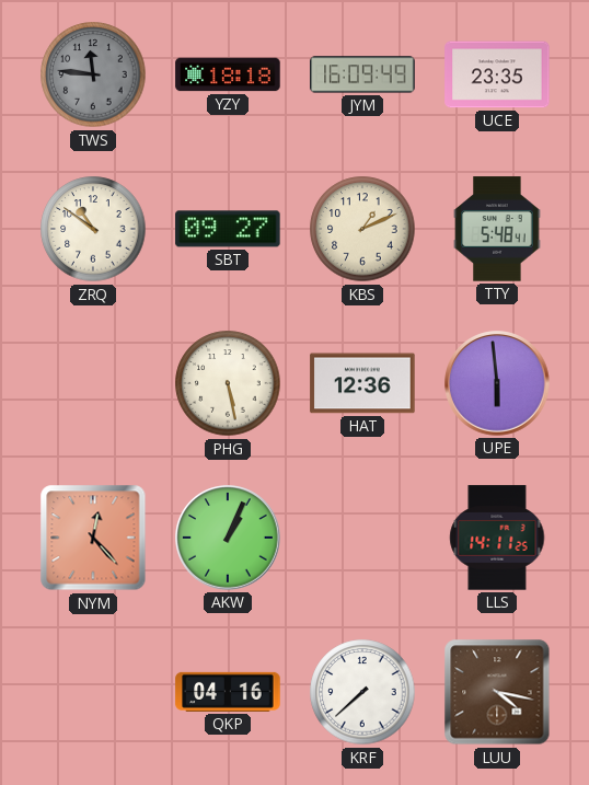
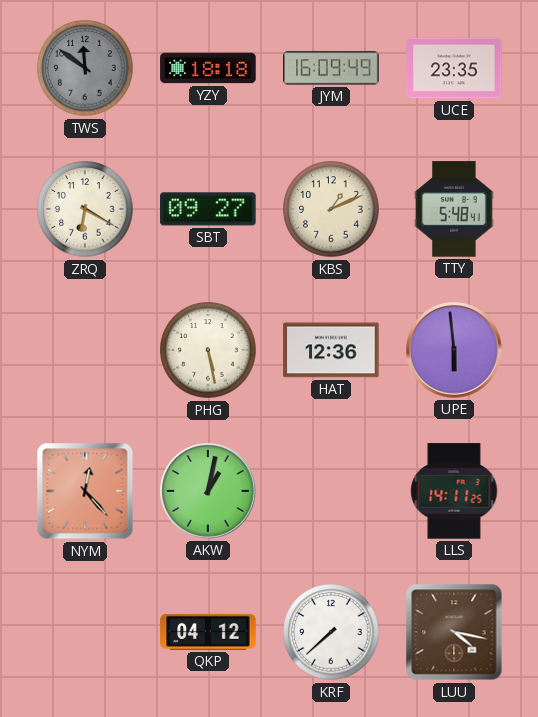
TWS: 11:46 -> 11:51 (85, 68)
ZRQ: 10:51 -> 6:20 (85, 209)
AKW: 1:04 -> 1:02 (208, 491)
QKP: 04:16 -> 04:12 (208, 632)
